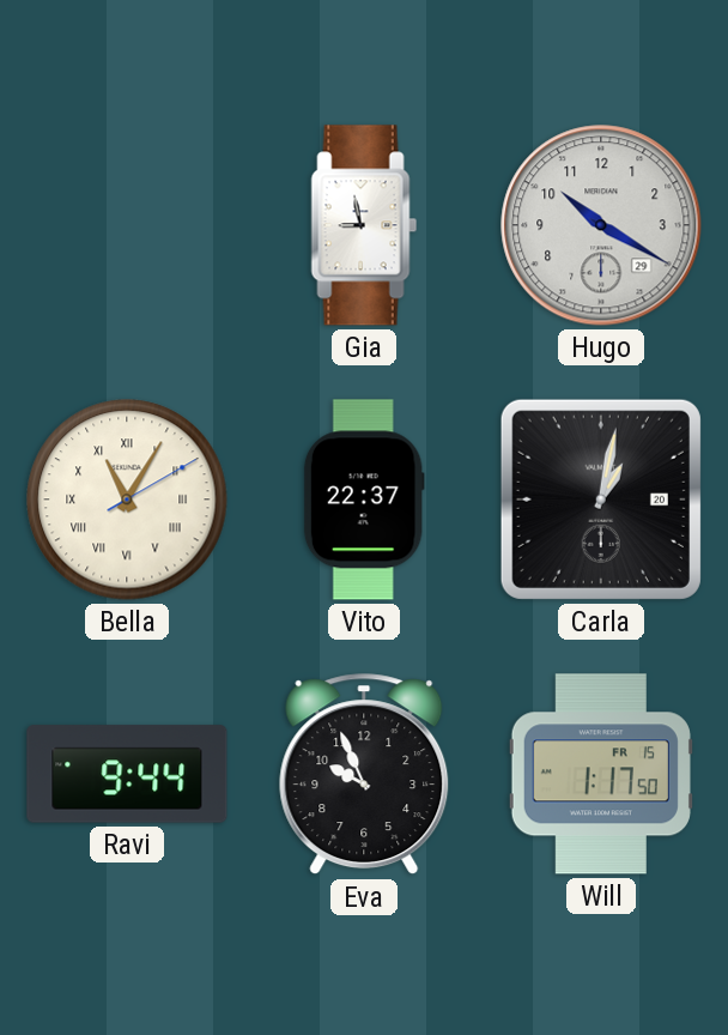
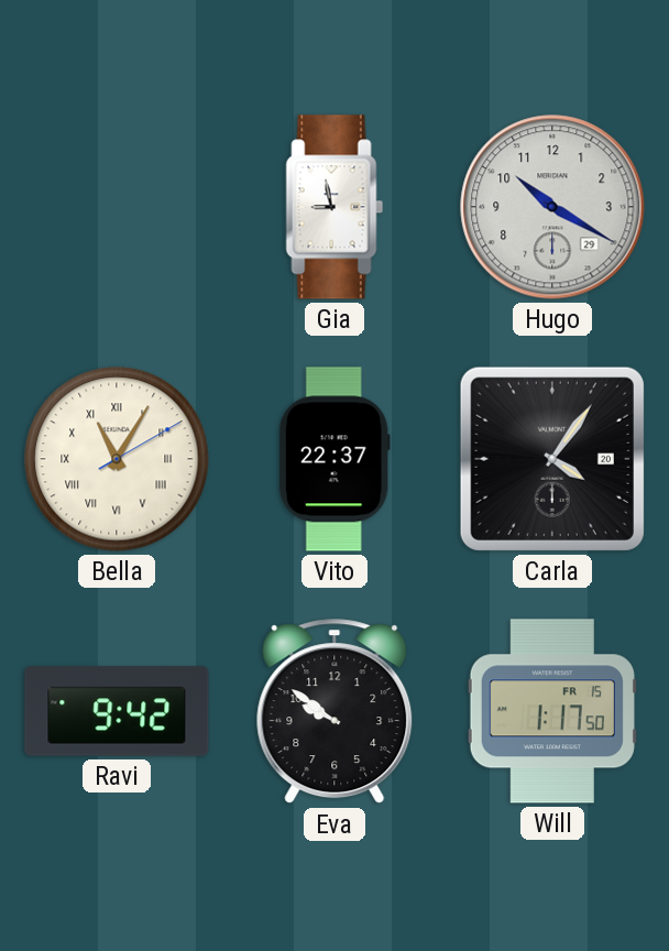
Carla: 1:02 -> 4:06 (552, 459)
Ravi: 9:44 -> 9:42 (117, 711)
Eva: 9:56 -> 9:51 (334, 712)
